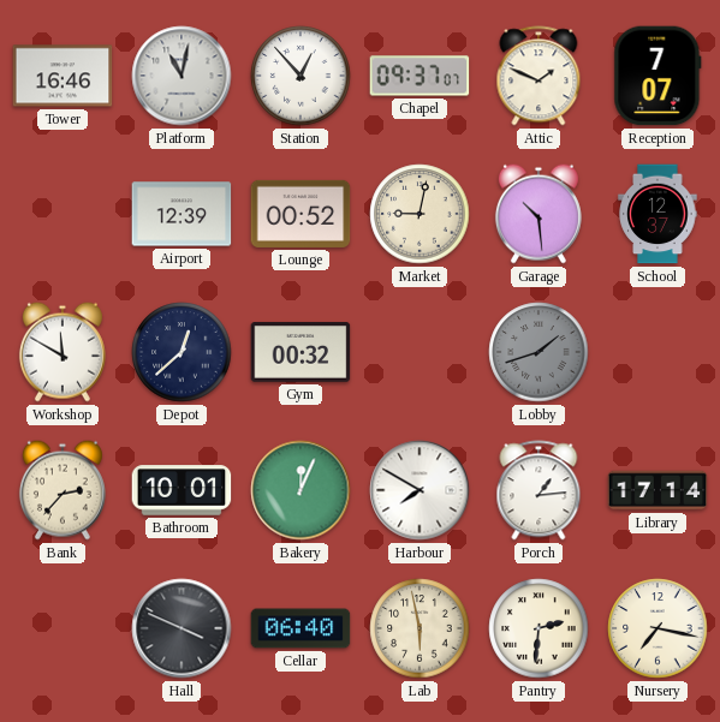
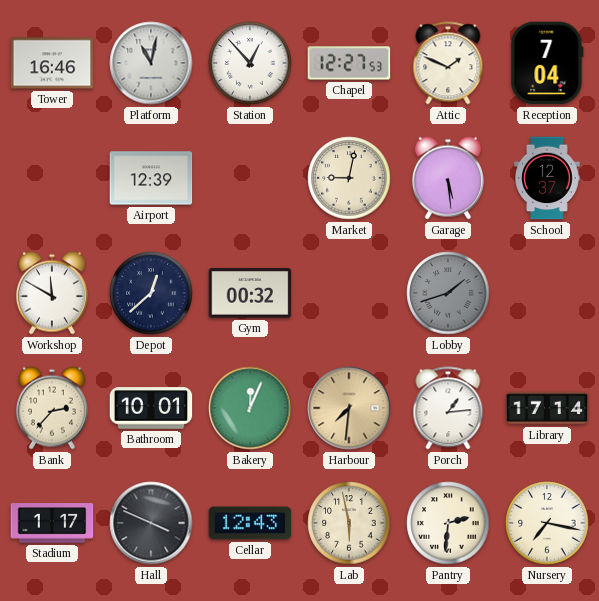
Chapel: 09:37 -> 12:27 (349, 63)
Reception: 7:07 -> 7:04 (547, 63)
Lounge: 00:52 -> none (301, 214)
Garage: 10:29 -> 5:29 (448, 178)
Harbour: 7:50 -> 7:31 (349, 408)
Harbour dial: white -> champagne (349, 408)
Stadium: none -> 1:17 (52, 523)
Cellar: 06:40 -> 12:43 (250, 523)
